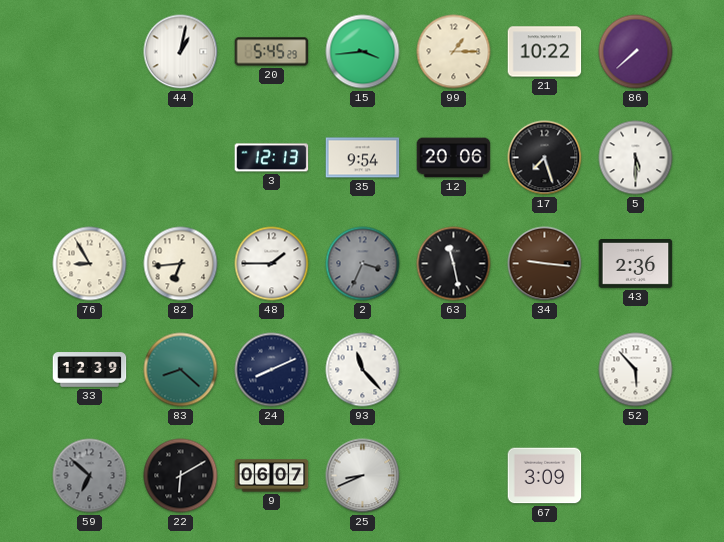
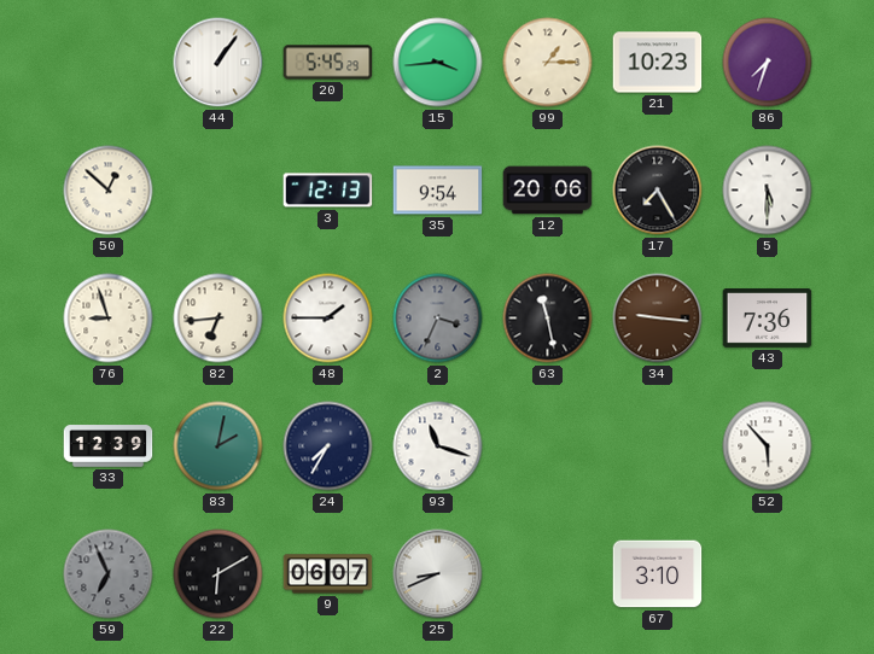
44: 1:02 -> 1:06 (218, 63)
21: 10:22 -> 10:23 (658, 63)
86: 7:38 -> 7:33 (768, 63)
50: none -> 12:52 (109, 191)
17: 7:27 -> 7:25 (658, 191)
76: 8:55 -> 8:57 (109, 319)
43: 2:36 -> 7:36 (768, 319)
83: 8:22 -> 2:02 (218, 446)
24: 8:11 -> 7:35 (328, 446)
93: 11:23 -> 11:18 (438, 446)
59: 6:52 -> 6:56 (109, 574)
67: 3:09 -> 3:10 (658, 574)
